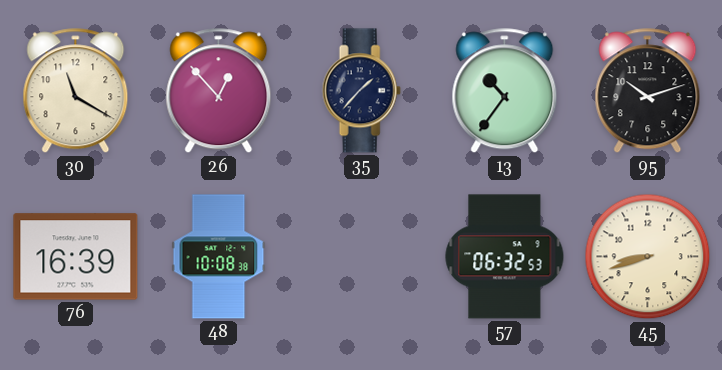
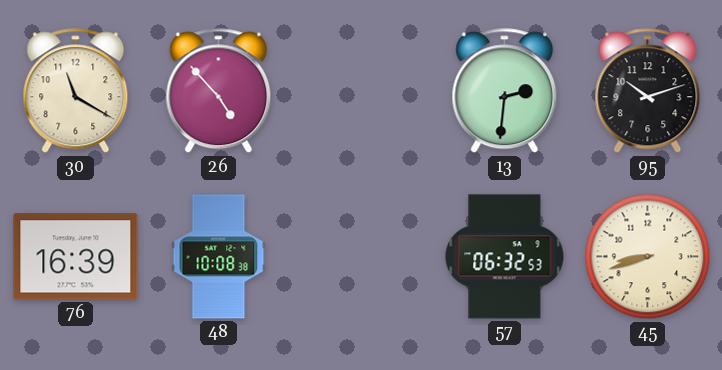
26: 12:53 -> 4:53 (219, 91)
35: 1:37 -> none (361, 91)
13: 10:36 -> 2:31 (505, 91)
